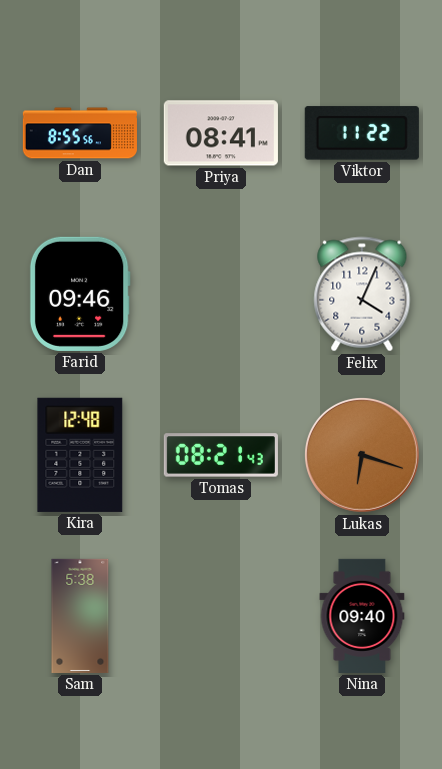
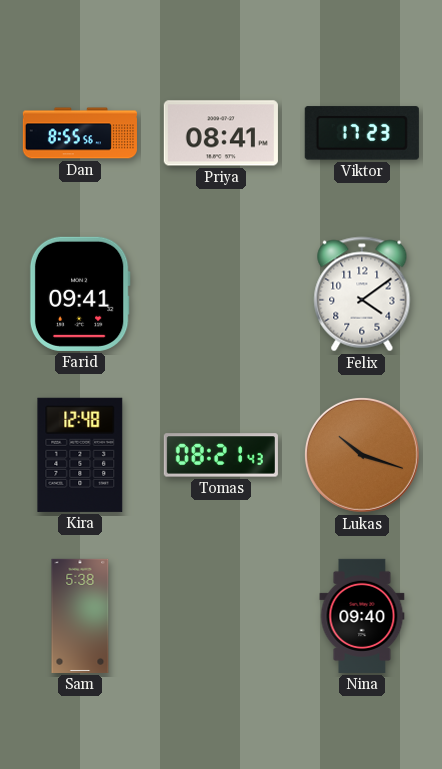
Viktor: 11:22 -> 17:23 (362, 133)
Farid: 09:46 -> 09:41 (80, 294)
Felix: 4:04 -> 4:09 (362, 294)
Lukas: 6:18 -> 10:18 (362, 455)
